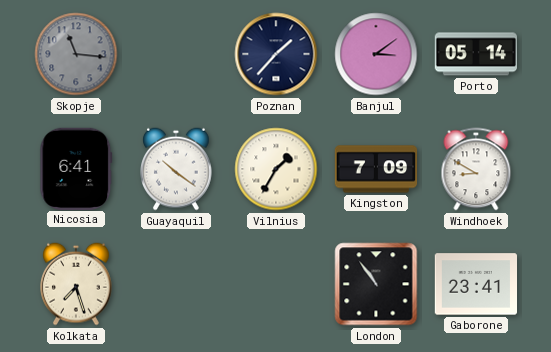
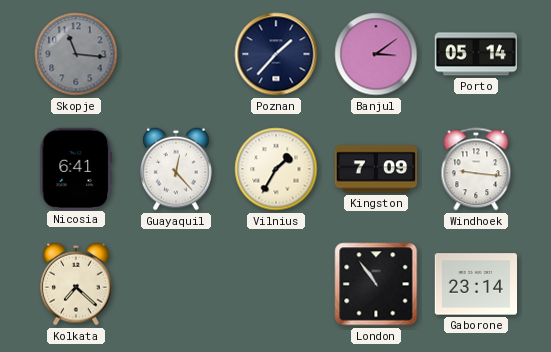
Guayaquil: 10:21 -> 12:23 (177, 169)
Windhoek: 8:50 -> 9:16 (476, 169)
Kolkata: 7:27 -> 7:22 (77, 284)
Gaborone: 23:41 -> 23:14 (476, 284)
